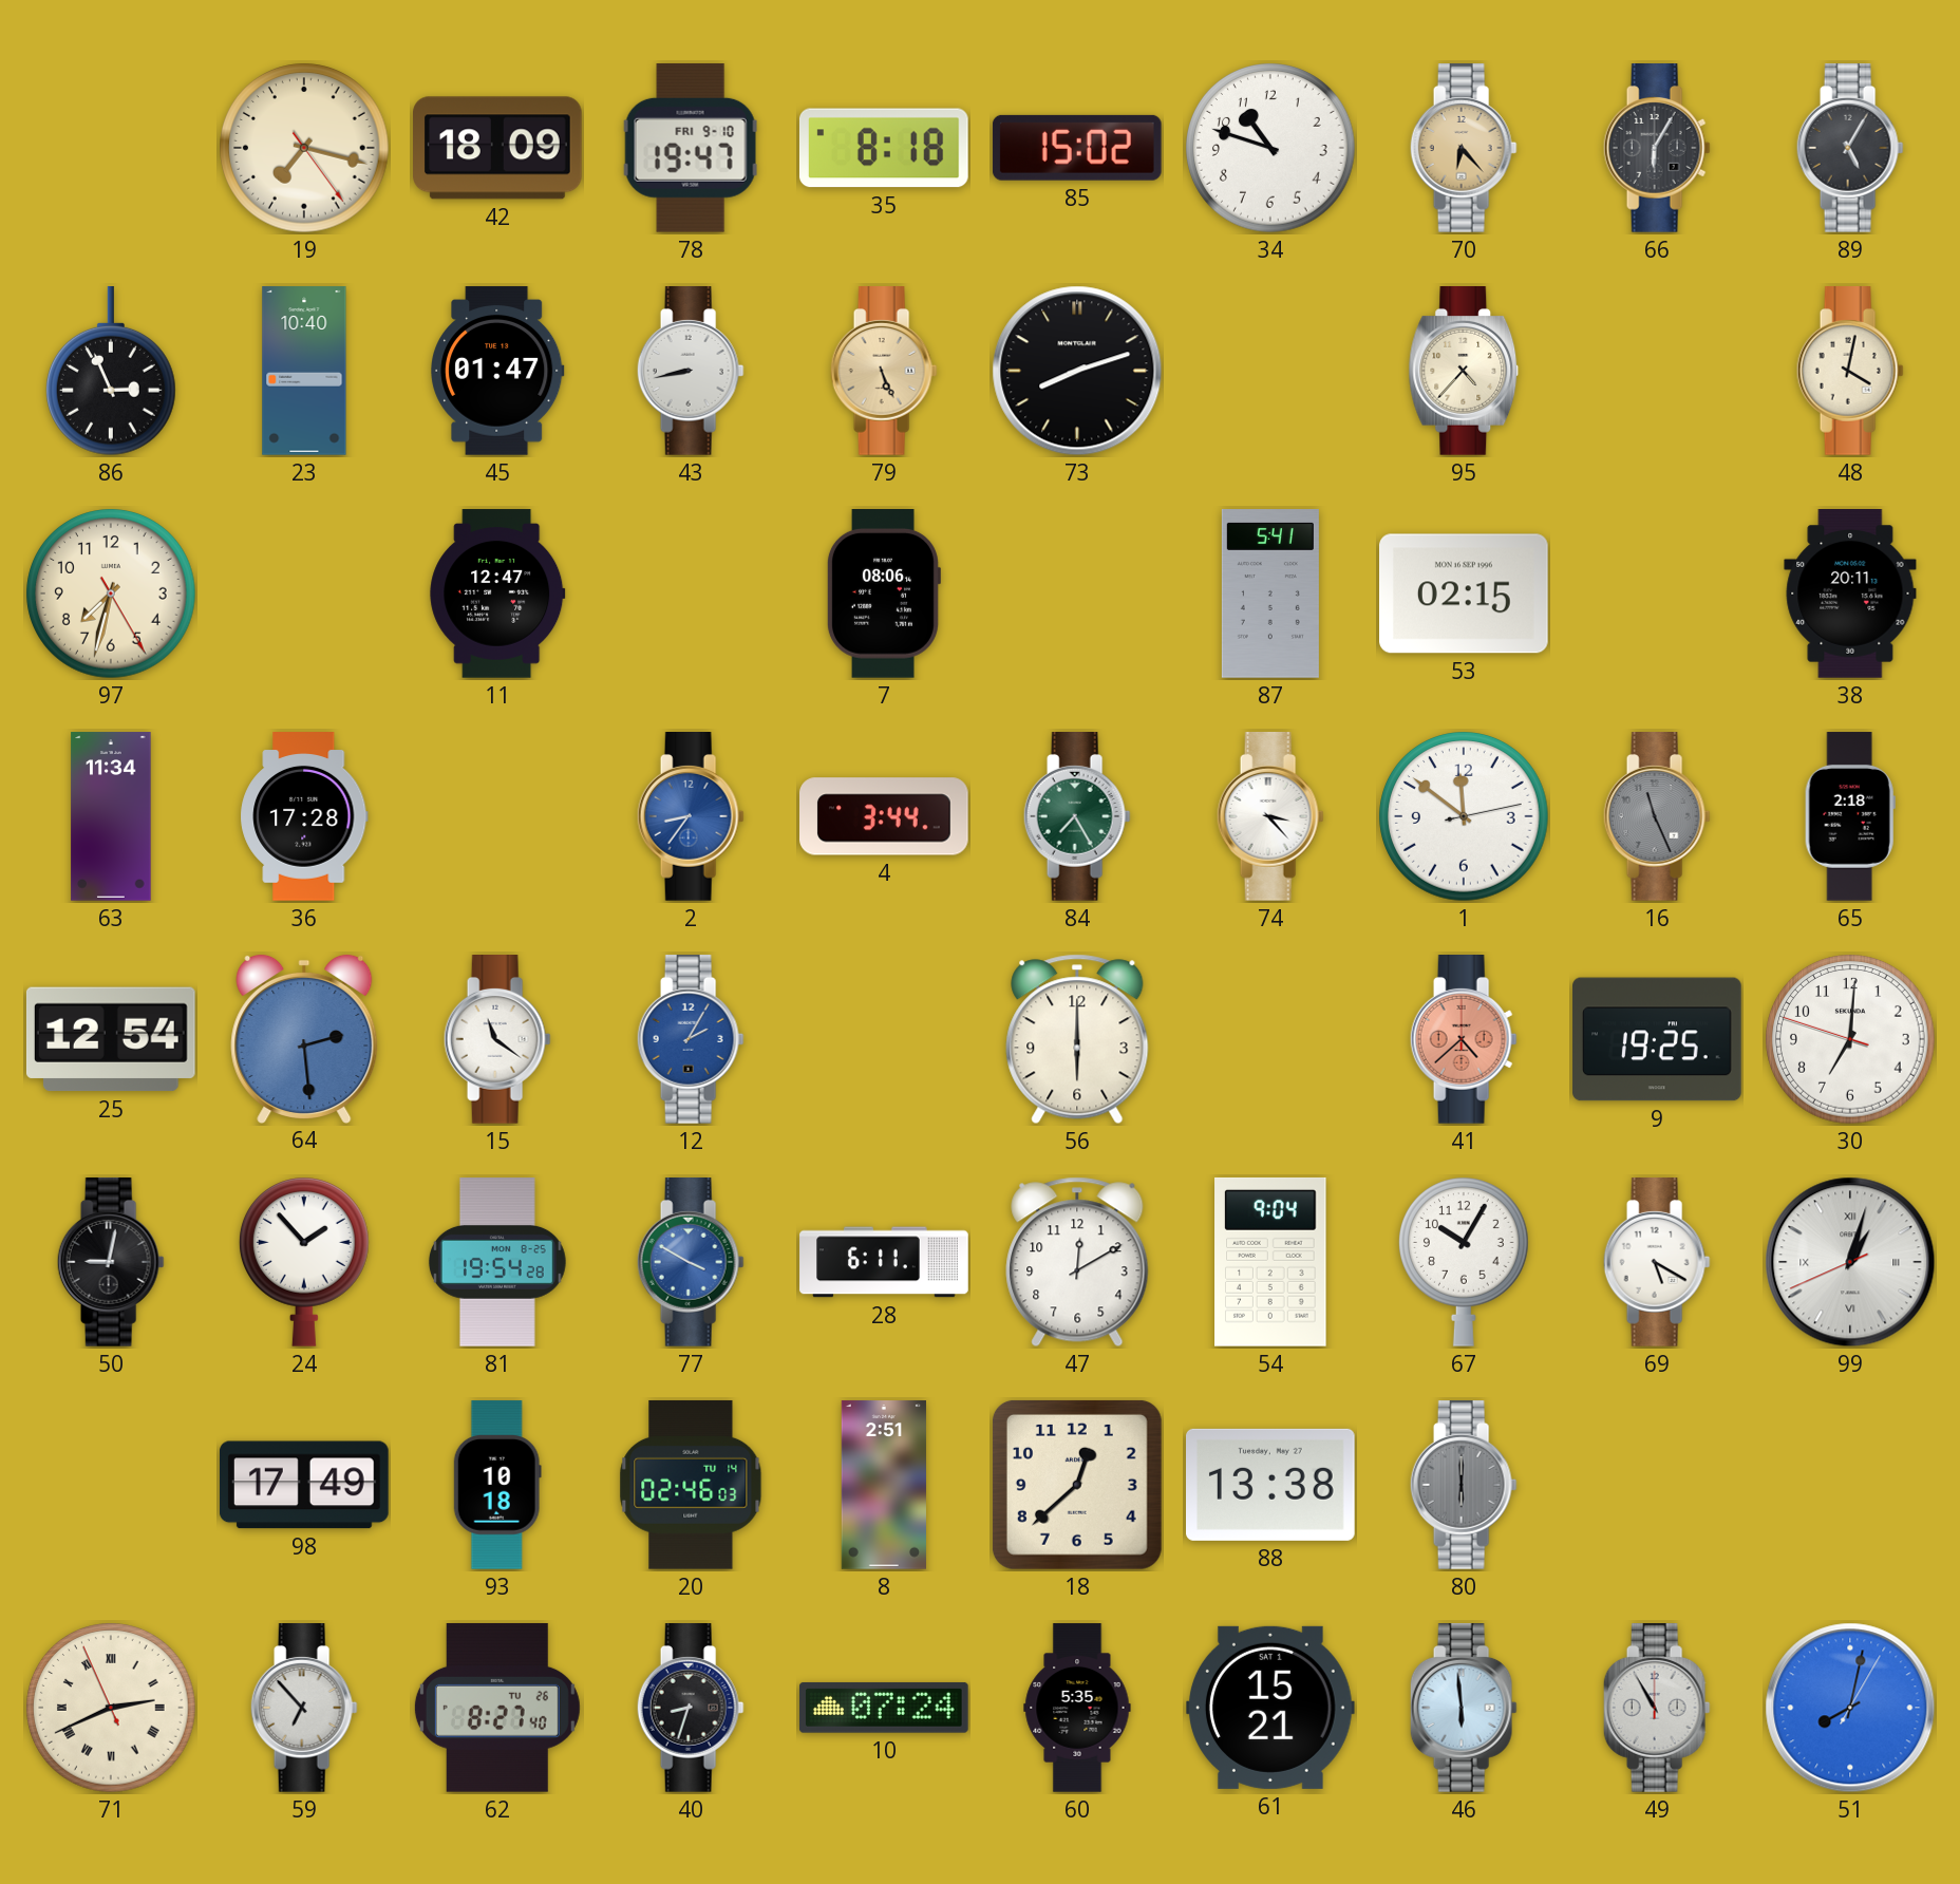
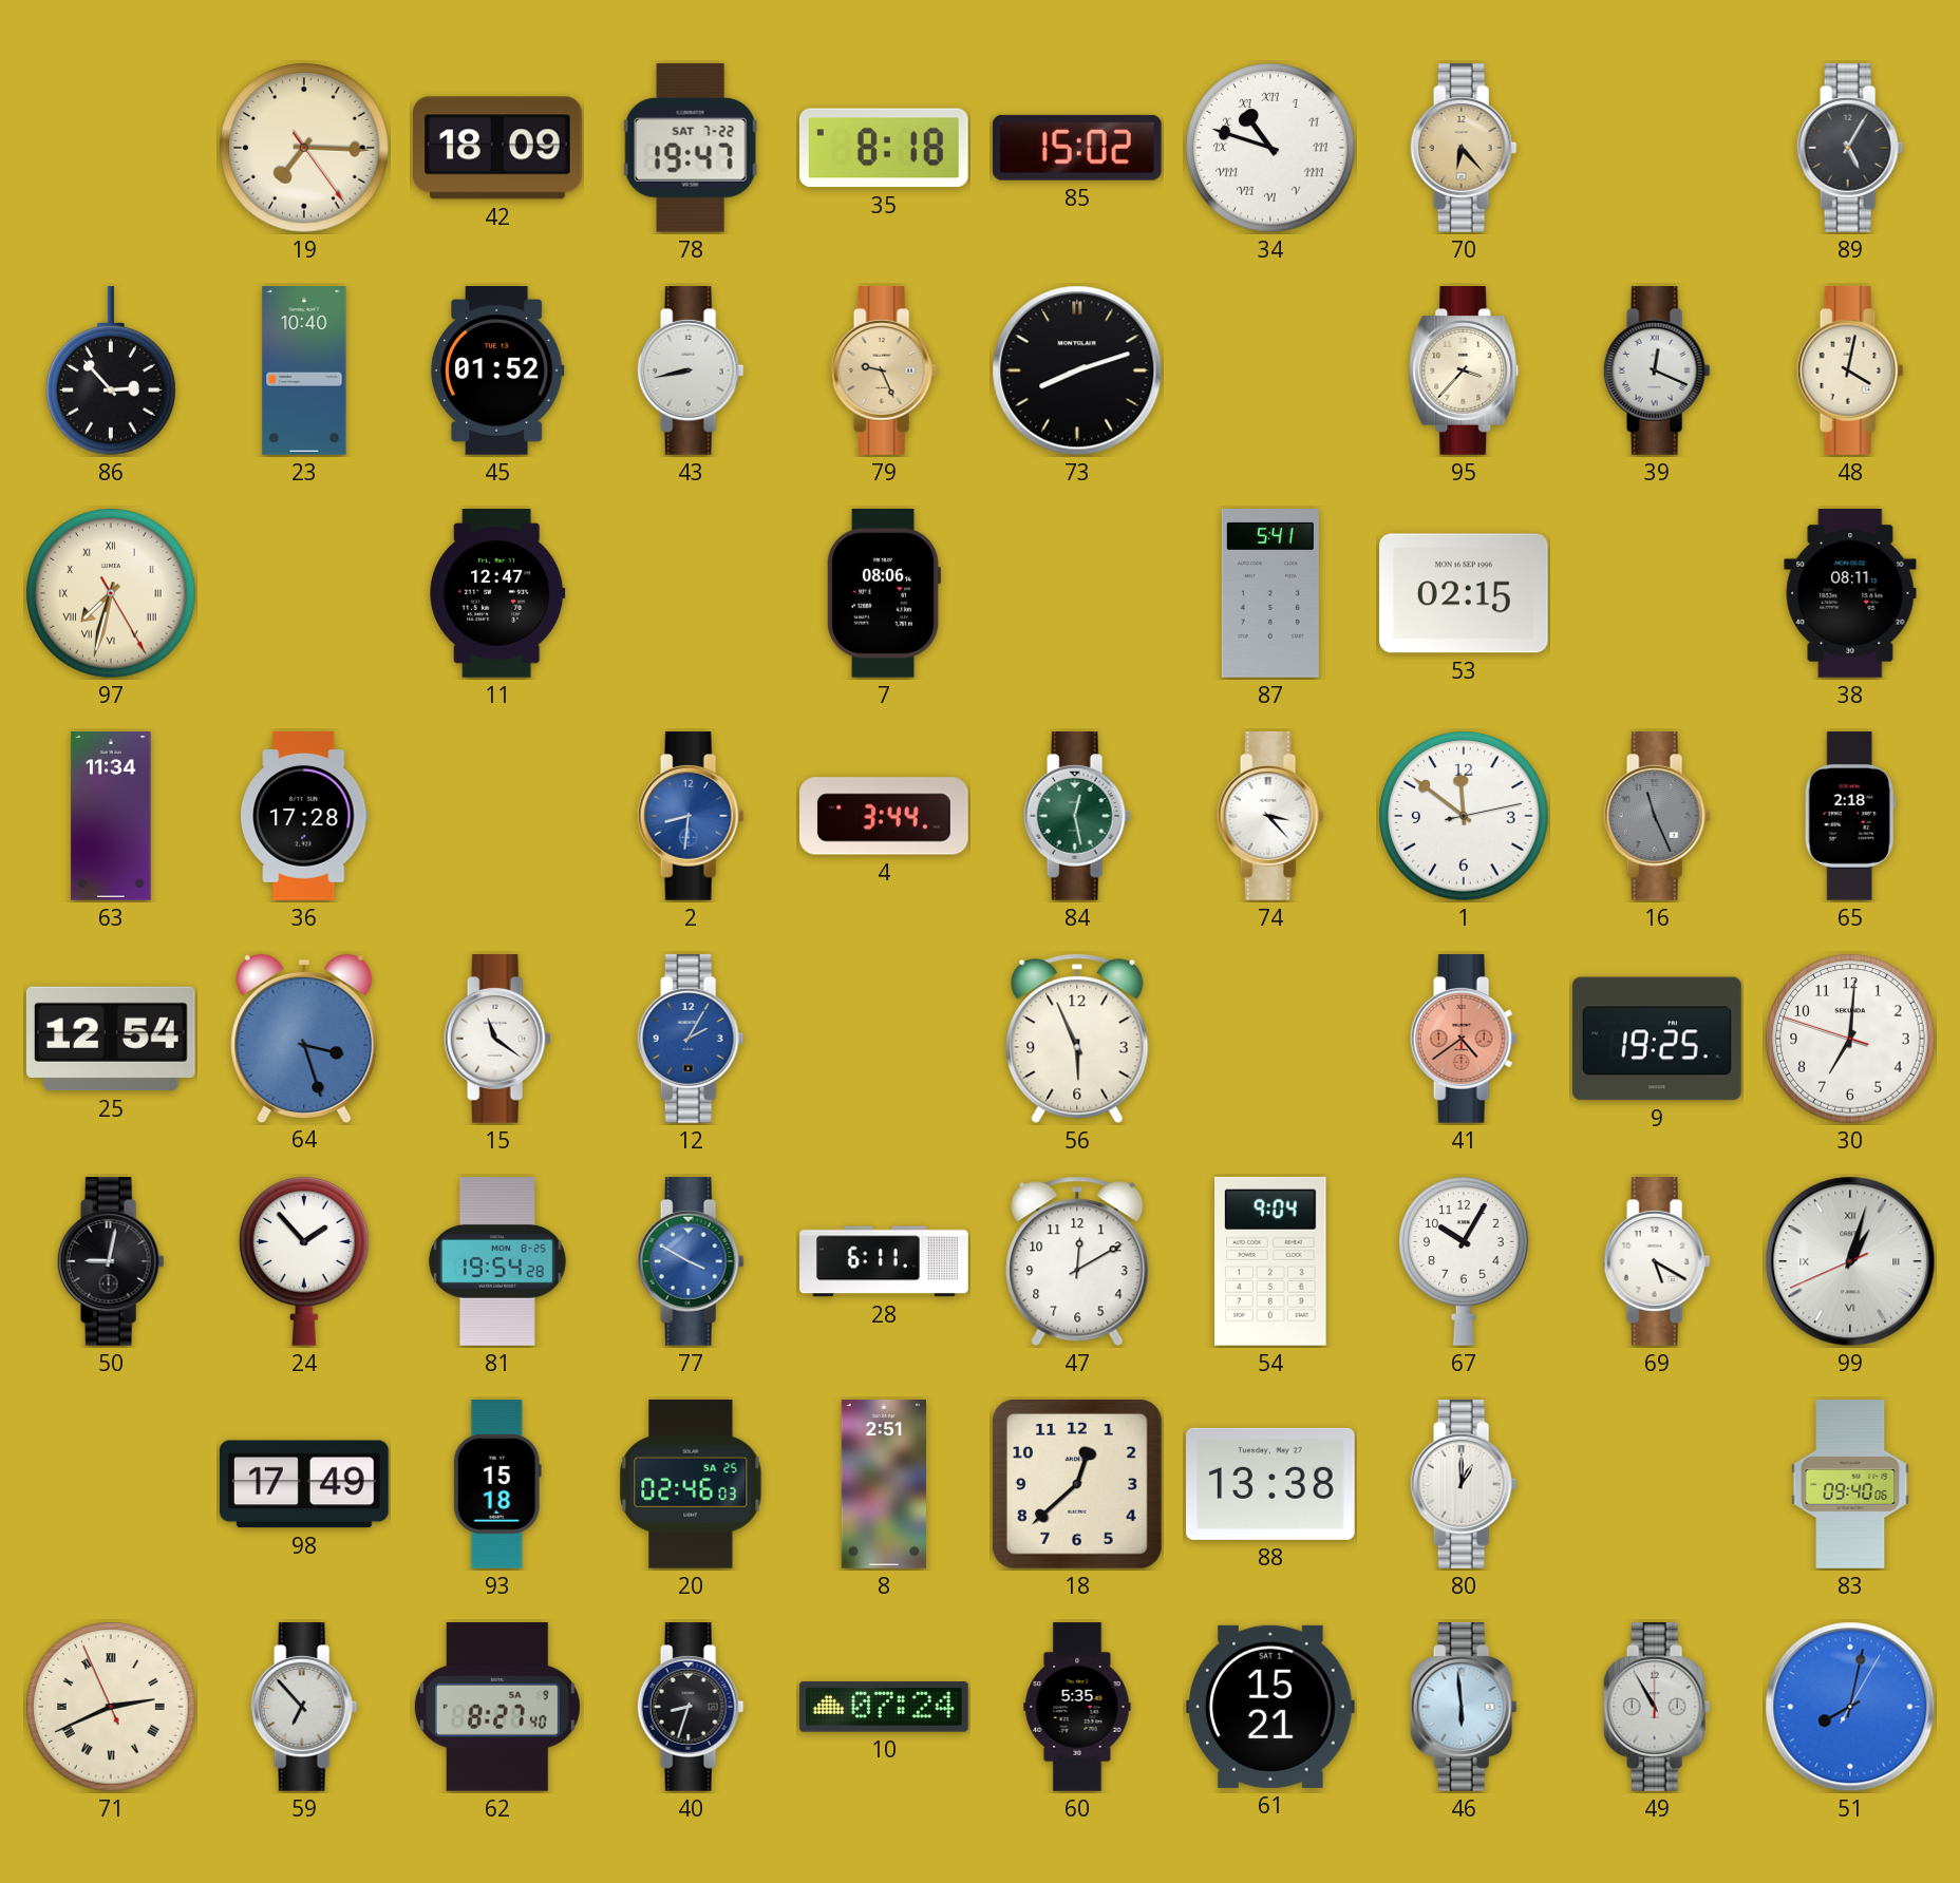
19: 7:17 -> 7:15 (304, 148)
78 date: FRI 9-10 -> SAT 7-22 (691, 148)
34 numerals: Arabic -> Roman (1270, 148)
66: 6:05 -> none (1657, 149)
86: 2:56 -> 2:53 (111, 372)
45: 01:47 -> 01:52 (497, 370)
79: 5:26 -> 9:26 (884, 372)
95: 4:37 -> 3:37 (1464, 372)
39: none -> 12:19 (1657, 372)
97 numerals: Arabic -> Roman (111, 593)
38: 20:11 -> 08:11 (1850, 593)
2: 8:36 -> 8:31 (691, 817)
84: 7:25 -> 12:28 (1077, 817)
64: 2:29 -> 3:27 (304, 1038)
56: 6:00 -> 5:56 (1077, 1039)
41: 4:38 -> 4:39 (1464, 1040)
93: 10:18 -> 15:18 (497, 1484)
20 date: TU 14 -> SA 25 (691, 1484)
80: 6:00 -> 1:00 (1464, 1485)
80 dial: grey -> white (1464, 1485)
83: none -> 09:40 (1850, 1484)
62 date: TU 26 -> SA 9 (497, 1707)
